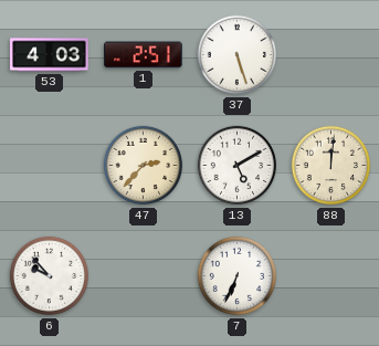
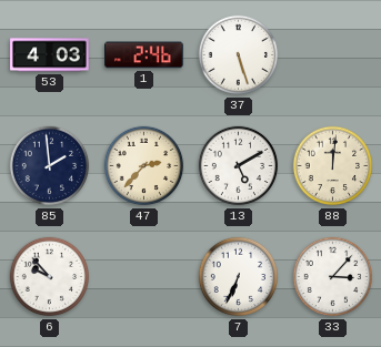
1: 2:51 -> 2:46 (144, 55)
85: none -> 1:59 (50, 166)
33: none -> 3:07 (333, 277)
